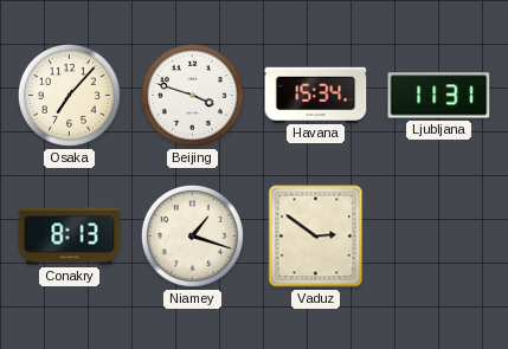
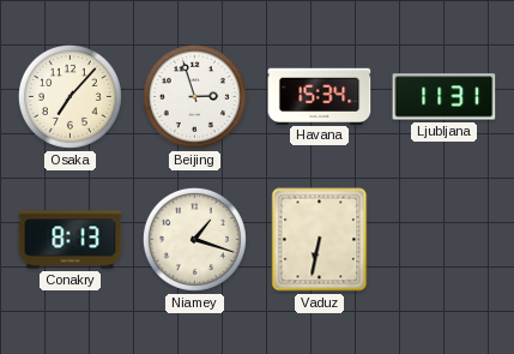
Beijing: 3:48 -> 2:57 (194, 96)
Vaduz: 2:51 -> 6:32 (320, 240)
